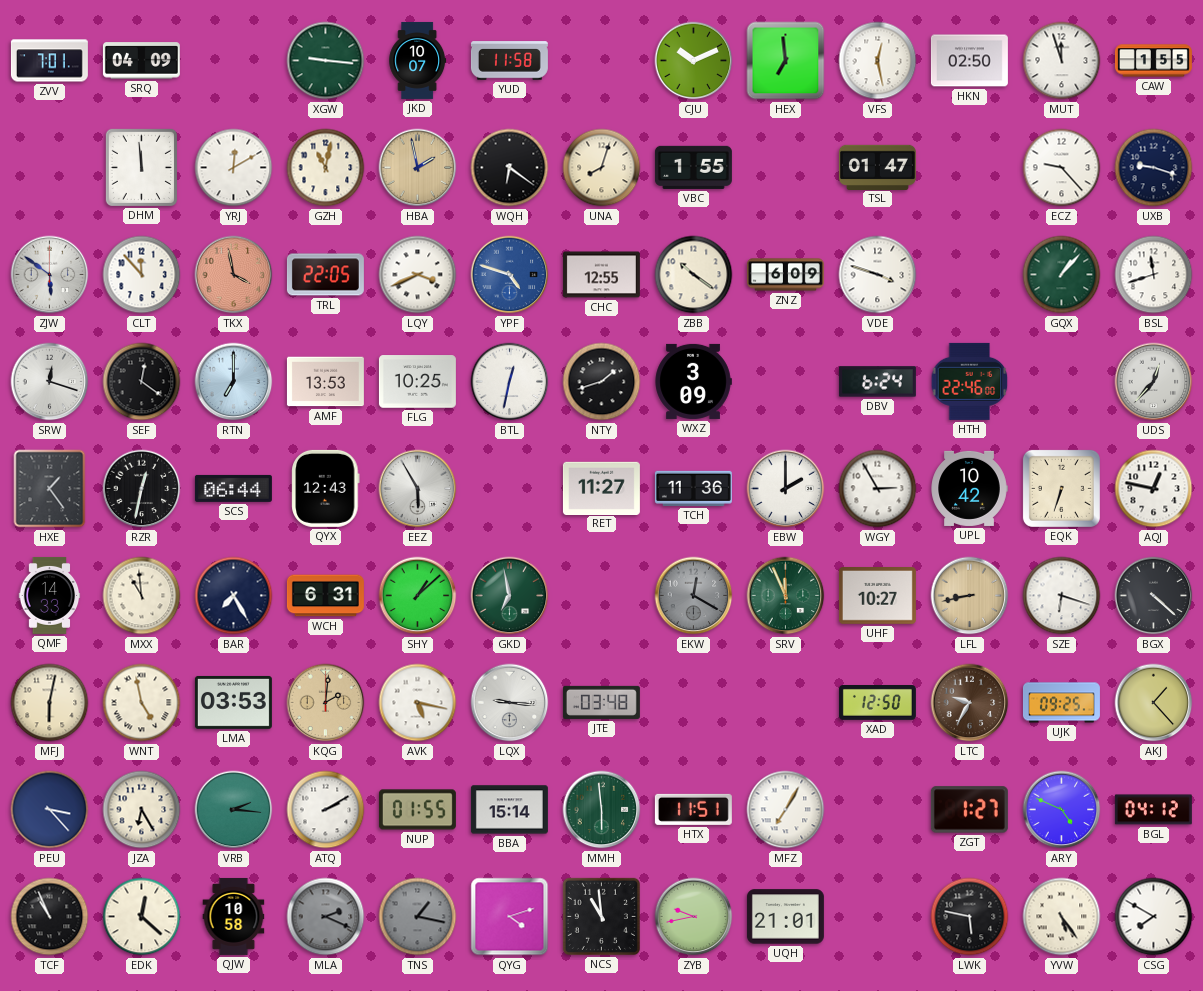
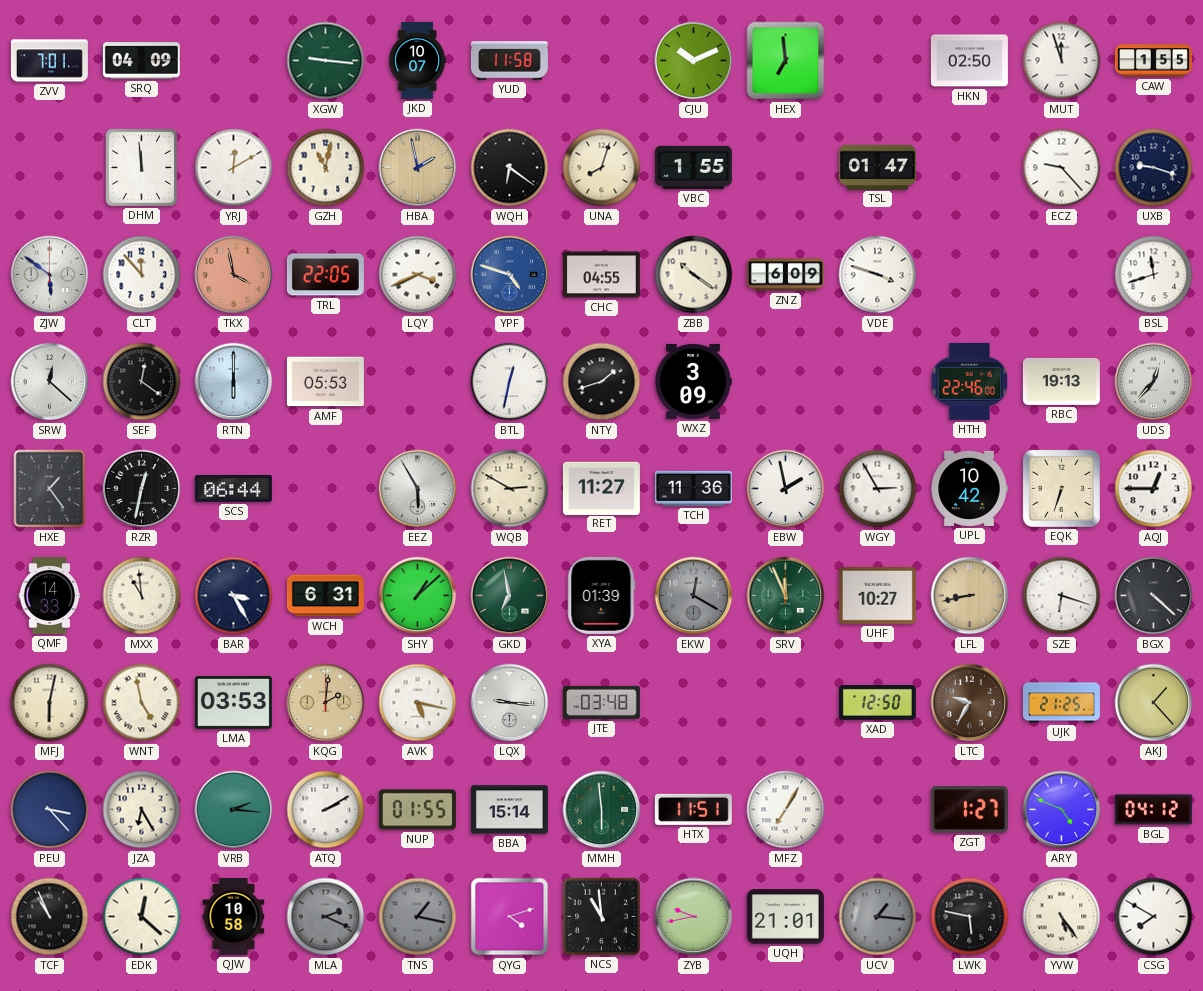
VFS: 12:28 -> none (878, 61)
CHC: 12:55 -> 04:55 (601, 275)
GQX: 1:07 -> none (1062, 275)
SRW: 12:18 -> 12:22 (50, 382)
RTN: 7:00 -> 6:00 (234, 382)
AMF: 13:53 -> 05:53 (325, 382)
FLG: 10:25 -> none (417, 382)
DBV: 6:24 -> none (877, 382)
RBC: none -> 19:13 (1061, 381)
QYX: 12:43 -> none (326, 488)
WQB: none -> 2:50 (510, 489)
EBW: 2:00 -> 1:58 (786, 489)
AQJ: 12:47 -> 12:45 (1154, 489)
BAR: 7:25 -> 3:25 (234, 596)
XYA: none -> 01:39 (602, 595)
UJK: 09:25 -> 21:25 (1061, 703)
UCV: none -> 1:16 (878, 917)
